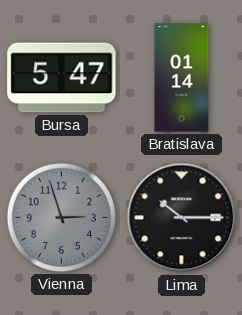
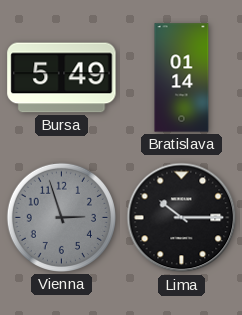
Bursa: 5:47 -> 5:49 (62, 78)
